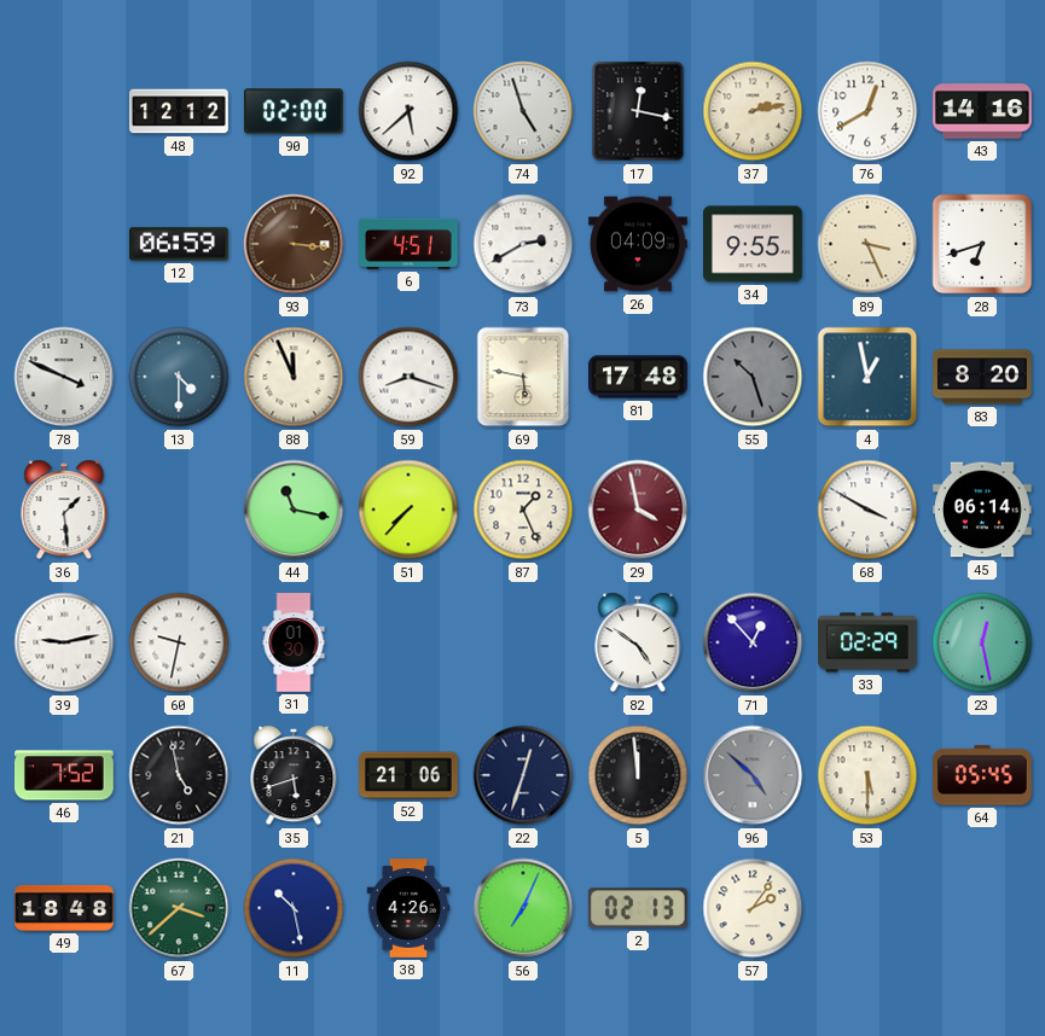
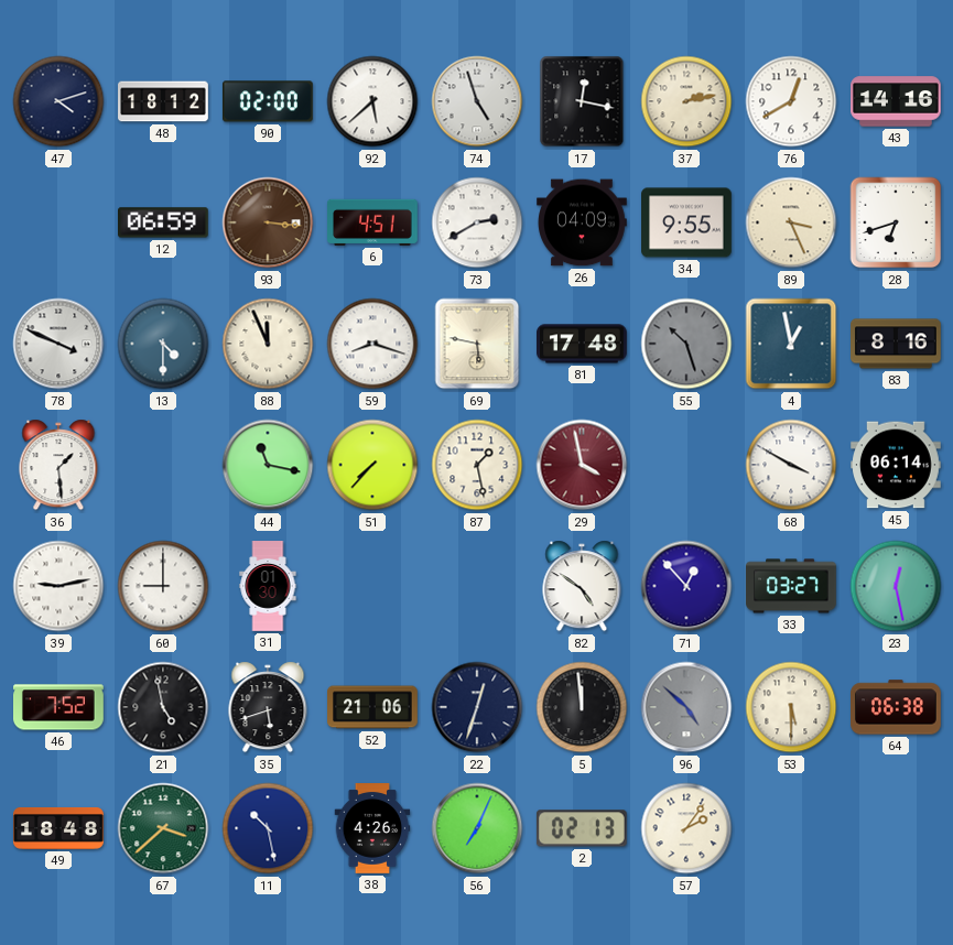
47: none -> 4:12 (58, 101)
48: 12:12 -> 18:12 (163, 101)
83: 8:20 -> 8:16 (896, 344)
87: 1:26 -> 1:28 (477, 465)
60: 9:32 -> 9:00 (163, 586)
33: 02:29 -> 03:27 (791, 586)
64: 05:45 -> 06:38 (897, 707)
